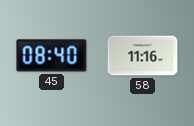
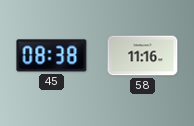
45: 08:40 -> 08:38 (52, 56)
